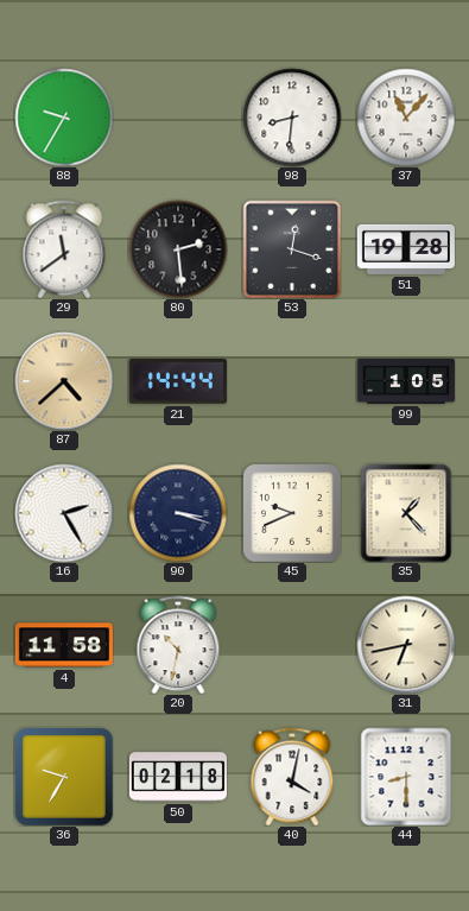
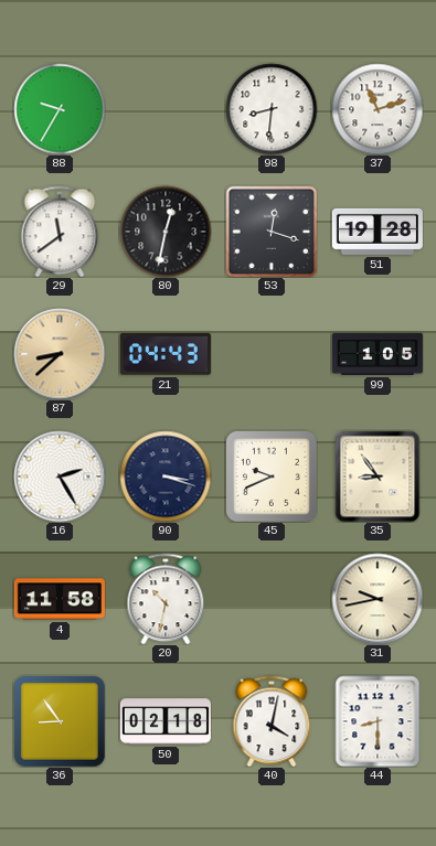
37: 11:07 -> 11:12 (377, 109)
80: 2:29 -> 12:32 (166, 232)
87: 4:38 -> 8:38 (60, 354)
21: 14:44 -> 04:43 (166, 354)
35: 1:23 -> 8:54 (377, 476)
31: 6:43 -> 9:43 (377, 599)
36: 9:35 -> 8:54 (60, 721)
